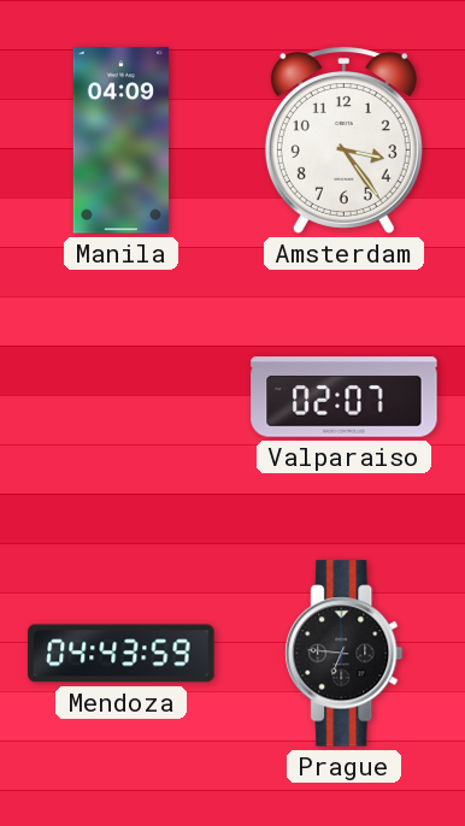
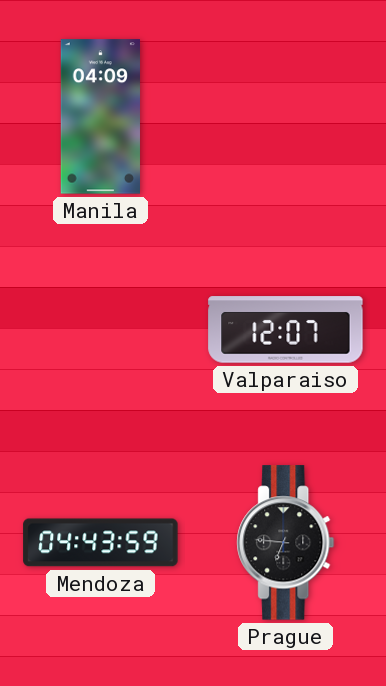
Amsterdam: 3:24 -> none (343, 141)
Valparaiso: 02:07 -> 12:07 (286, 330)
